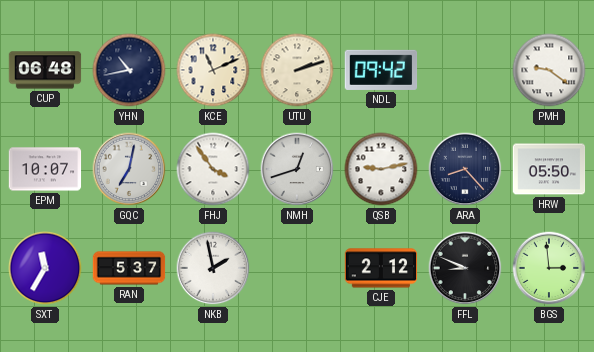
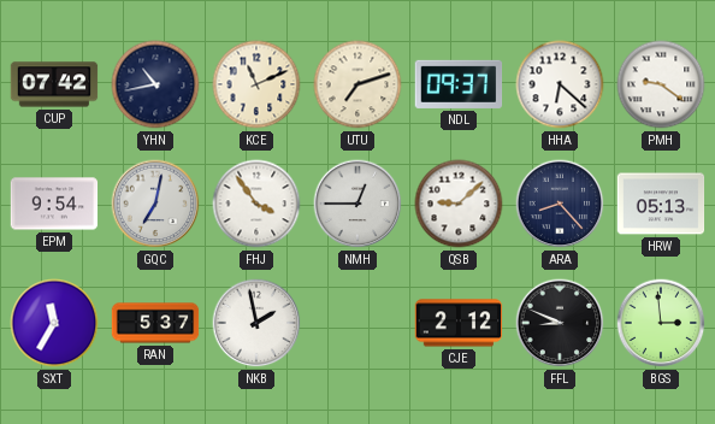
CUP: 06:48 -> 07:42 (54, 84)
UTU: 2:12 -> 7:12 (357, 84)
NDL: 09:42 -> 09:37 (459, 84)
HHA: none -> 6:22 (560, 84)
EPM: 10:07 -> 9:54 (54, 204)
NMH: 12:42 -> 12:45 (357, 204)
QSB: 9:13 -> 9:08 (459, 204)
HRW: 05:50 -> 05:13 (661, 204)
